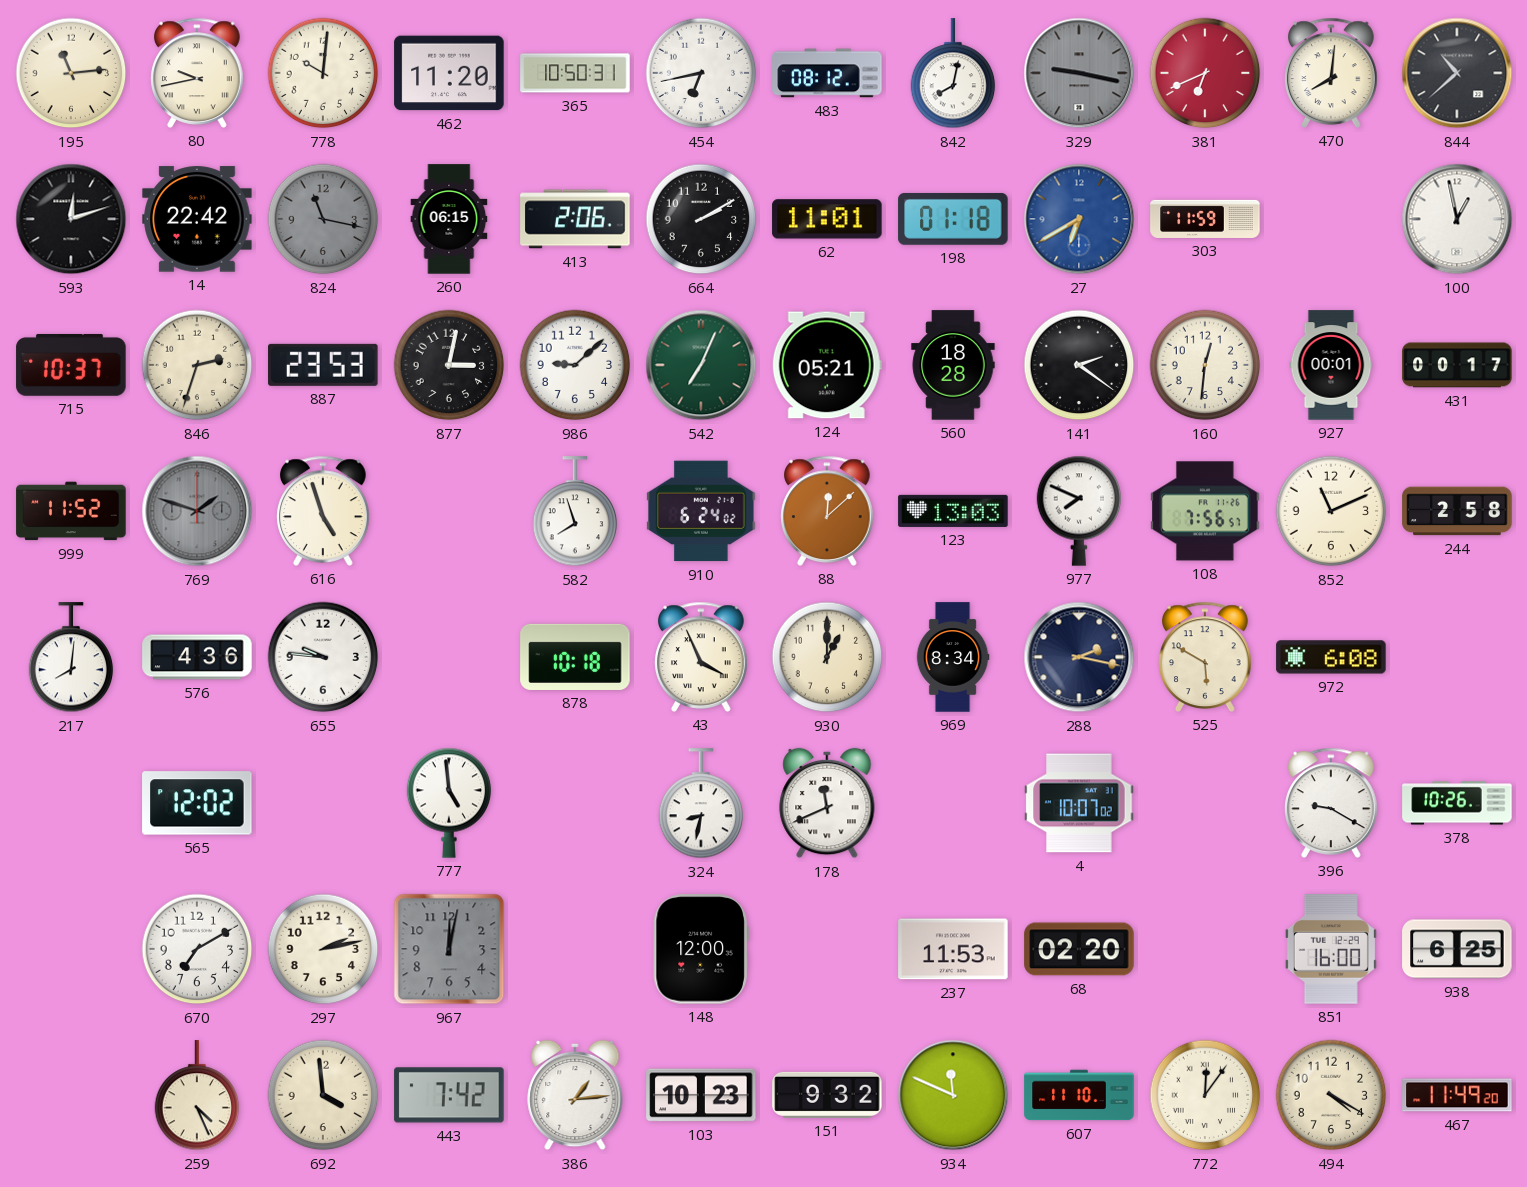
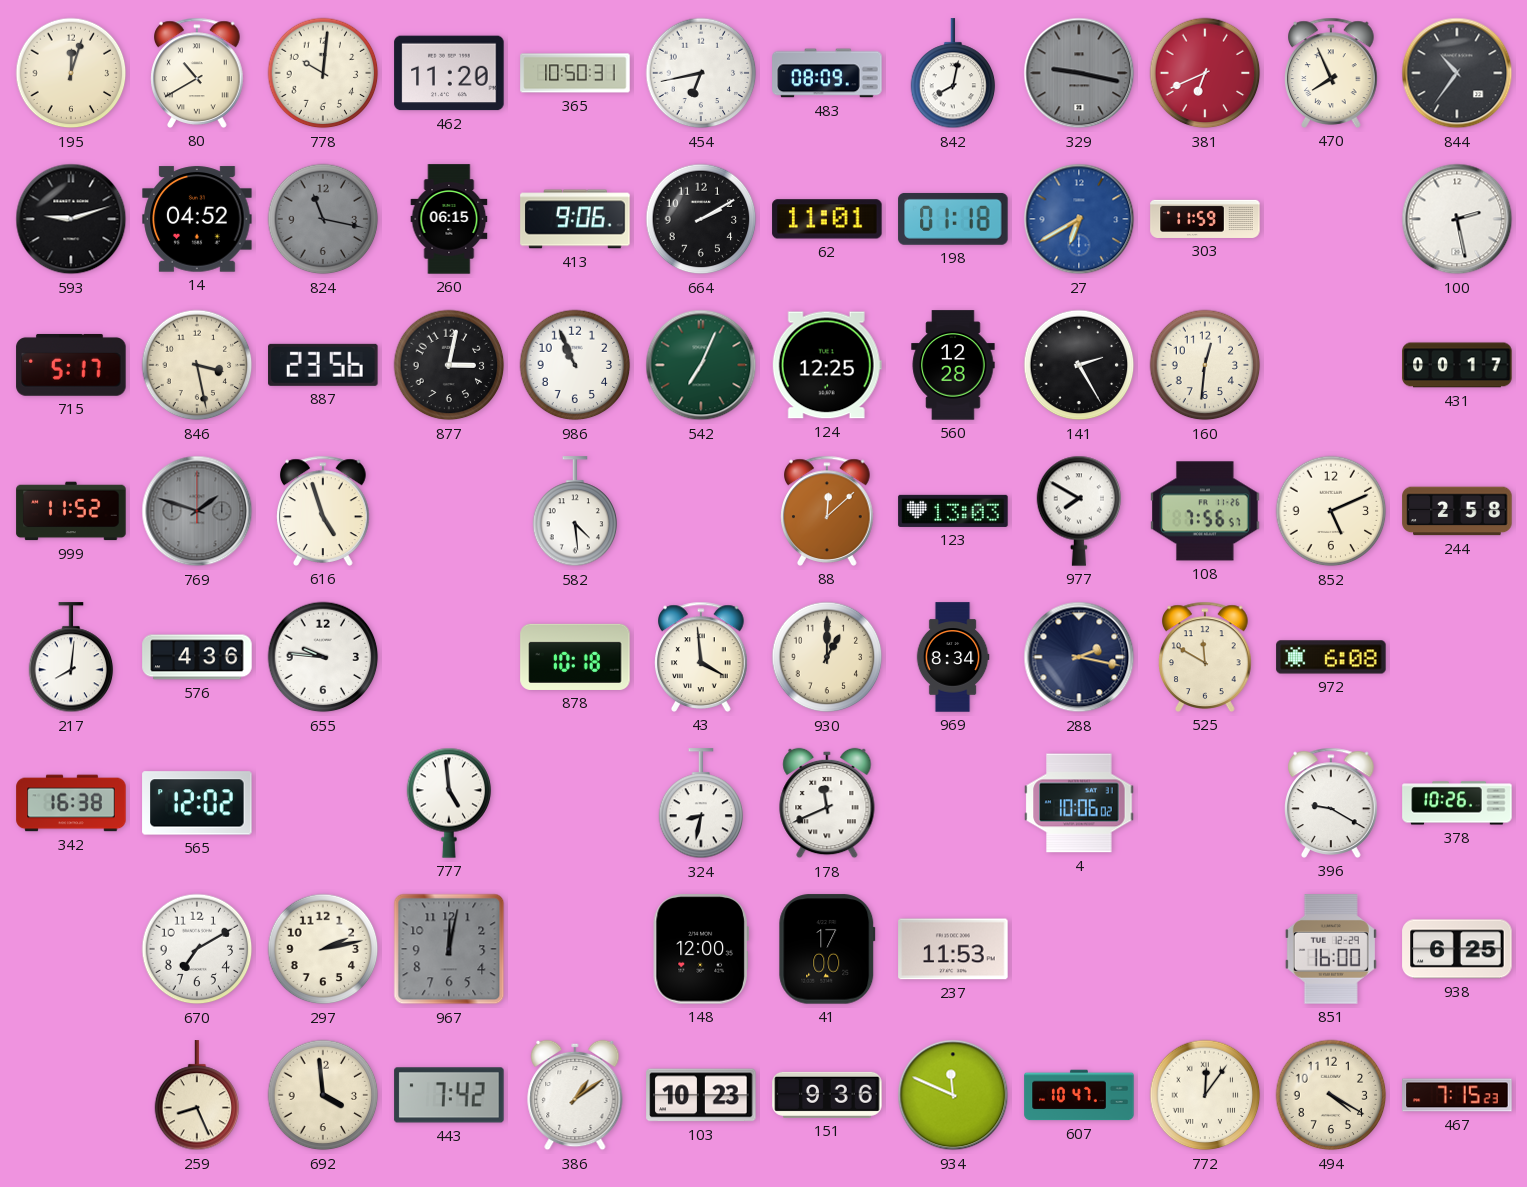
195: 11:14 -> 12:03 (71, 73)
80: 9:43 -> 10:40 (198, 73)
483: 08:12 -> 08:09 (827, 73)
470: 8:01 -> 7:56 (1332, 73)
844: 10:38 -> 10:36 (1457, 73)
593: 12:12 -> 9:12 (71, 219)
14: 22:42 -> 04:52 (197, 219)
413: 2:06 -> 9:06 (575, 219)
100: 12:58 -> 2:28 (1457, 219)
715: 10:37 -> 5:17 (71, 365)
846: 2:33 -> 3:28 (197, 365)
887: 23:53 -> 23:56 (323, 365)
986: 9:08 -> 10:56 (575, 365)
124: 05:21 -> 12:25 (827, 365)
560: 18:28 -> 12:28 (953, 365)
141: 2:21 -> 2:25 (1079, 365)
927: 00:01 -> none (1331, 365)
582: 7:57 -> 4:29 (575, 512)
910: 6:24 -> none (701, 511)
977: 7:49 -> 7:50 (1079, 511)
852: 11:11 -> 5:11 (1331, 511)
43: 3:56 -> 3:59 (702, 657)
525: 5:50 -> 11:50 (1206, 657)
342: none -> 16:38 (71, 803)
4: 10:07 -> 10:06 (1079, 803)
41: none -> 17:00 (827, 949)
68: 02:20 -> none (1079, 949)
259: 4:26 -> 8:26 (197, 1096)
386: 1:14 -> 1:09 (575, 1095)
151: 9:32 -> 9:36 (827, 1095)
607: 11:10 -> 10:47 (1079, 1095)
467: 11:49 -> 7:15 (1457, 1095)
